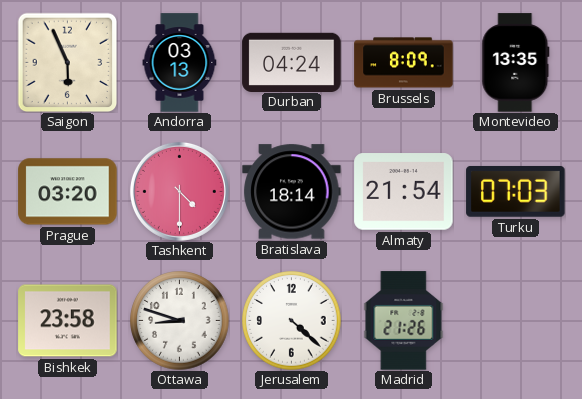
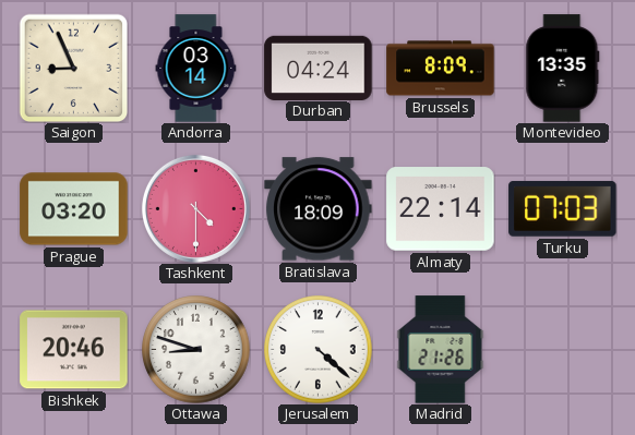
Saigon: 5:56 -> 8:56 (73, 68)
Andorra: 03:13 -> 03:14 (196, 69)
Bratislava: 18:14 -> 18:09 (319, 209)
Almaty: 21:54 -> 22:14 (441, 209)
Bishkek: 23:58 -> 20:46 (74, 350)
